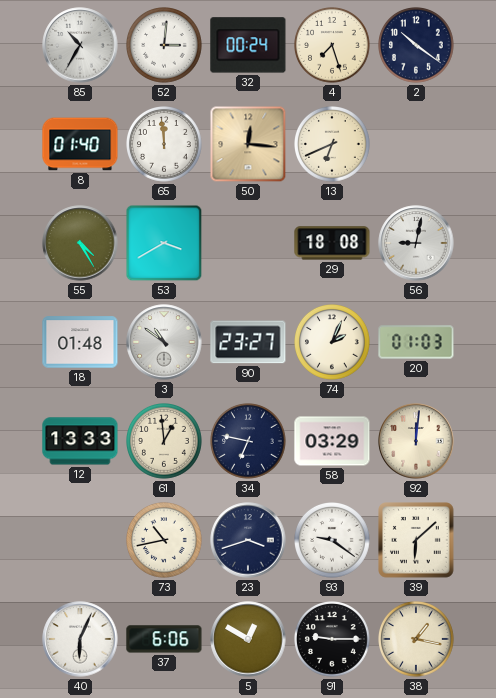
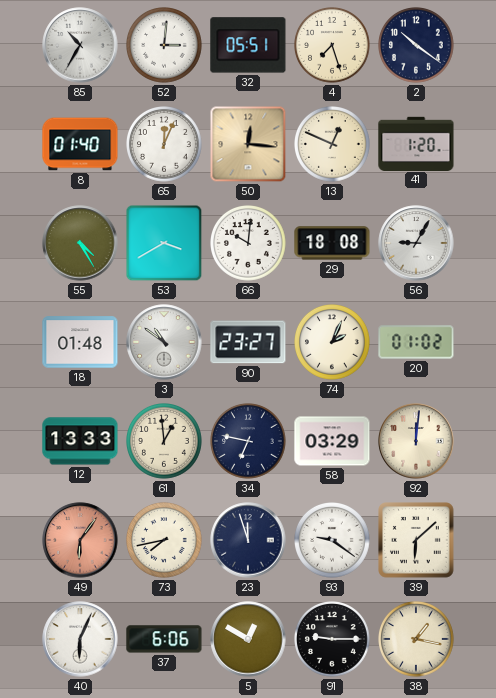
32: 00:24 -> 05:51 (248, 45)
65: 11:59 -> 12:04 (165, 145)
13: 6:41 -> 12:49 (333, 145)
41: none -> 1:20 (416, 143)
66: none -> 10:01 (249, 244)
56: 9:02 -> 9:05 (416, 243)
20: 01:03 -> 01:02 (416, 342)
49: none -> 6:06 (80, 540)
73: 10:43 -> 7:43 (165, 541)
23: 3:42 -> 11:57 (248, 540)
